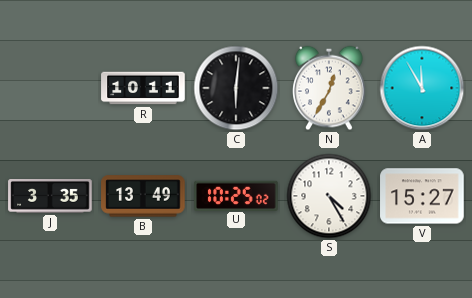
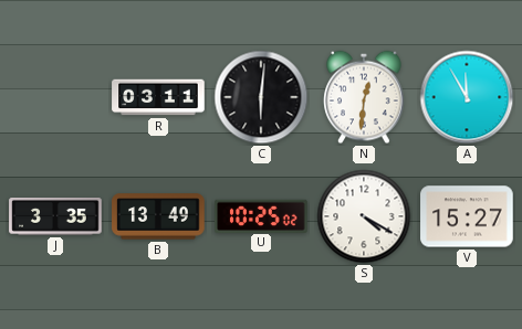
R: 10:11 -> 03:11 (158, 97)
N: 12:35 -> 12:31 (364, 97)
S: 4:25 -> 4:20 (364, 216)
